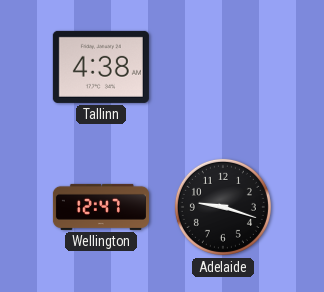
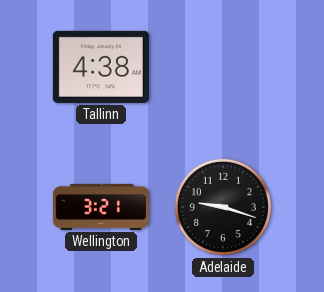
Wellington: 12:47 -> 3:21 (101, 207)
